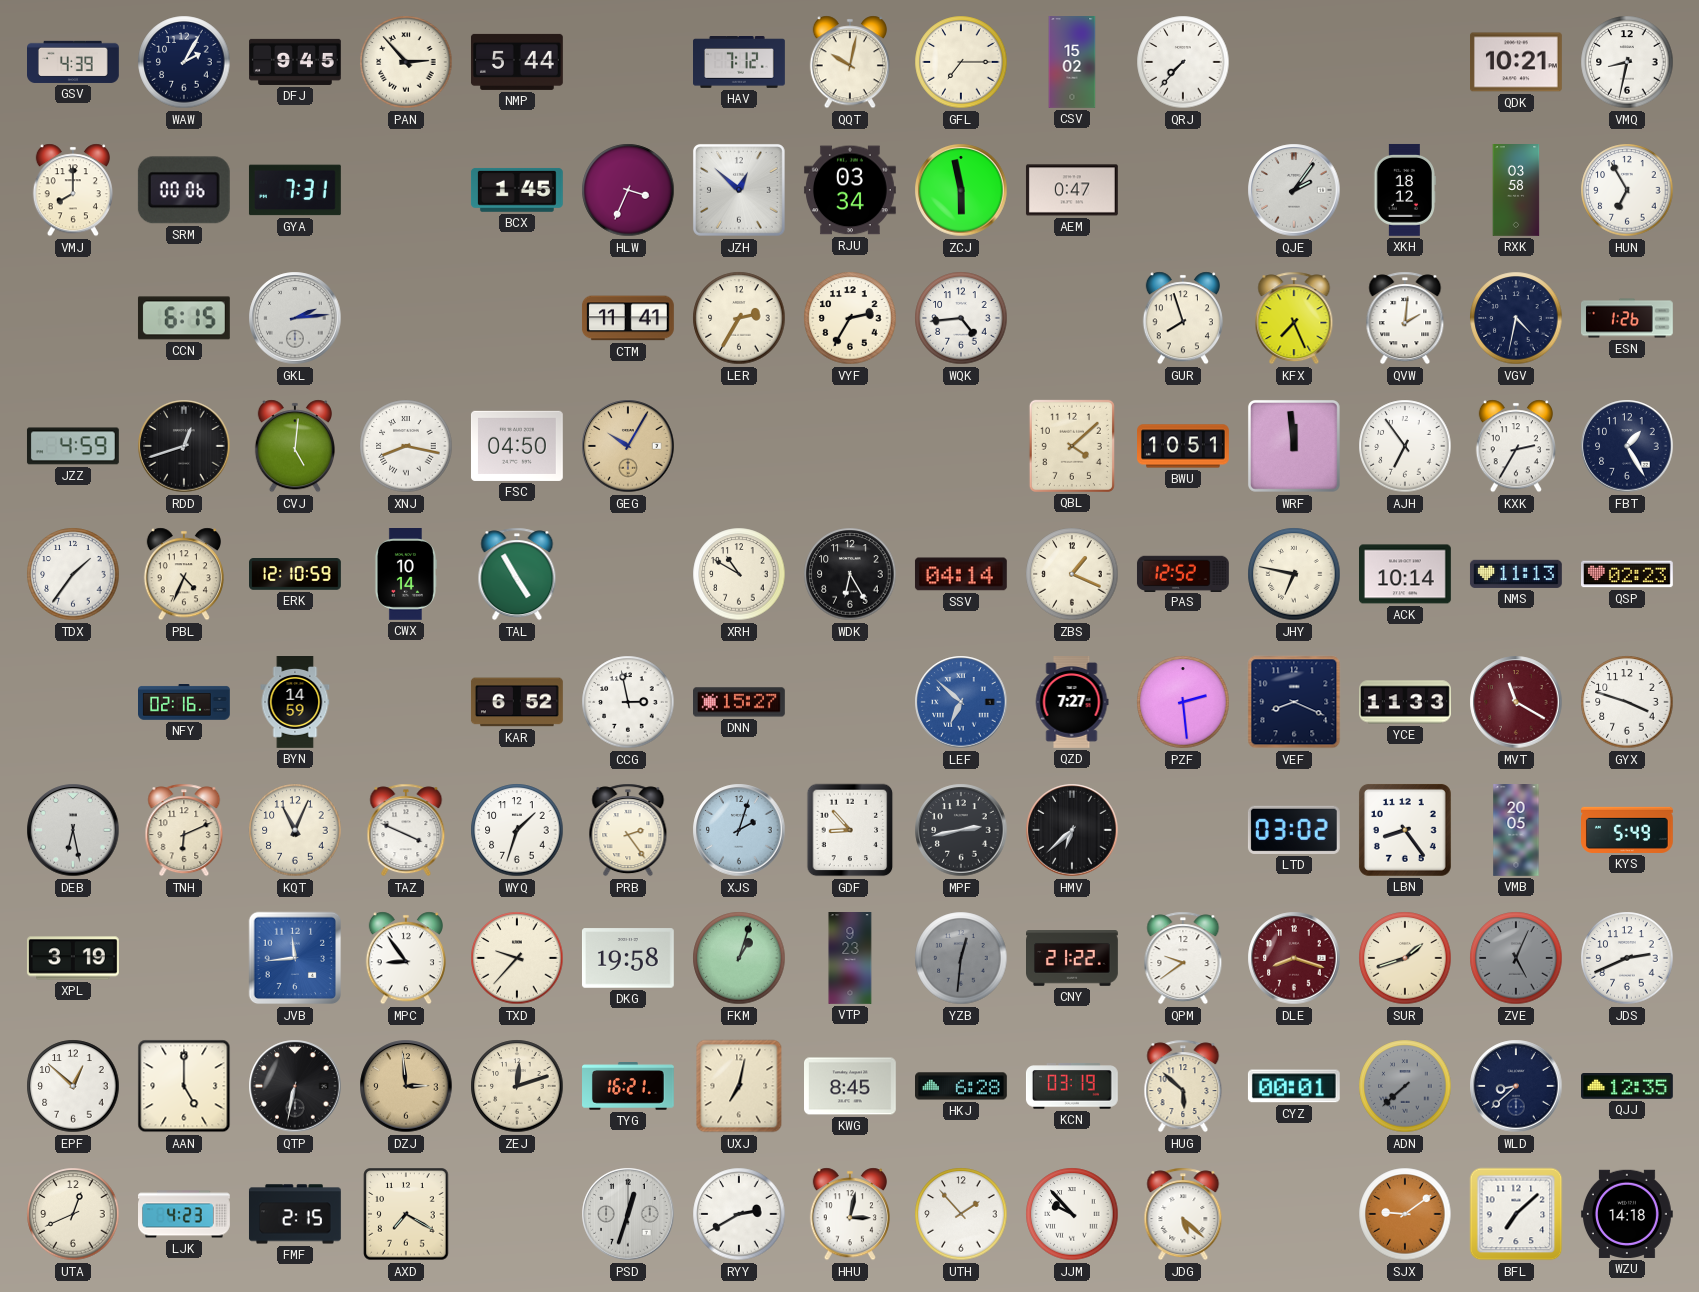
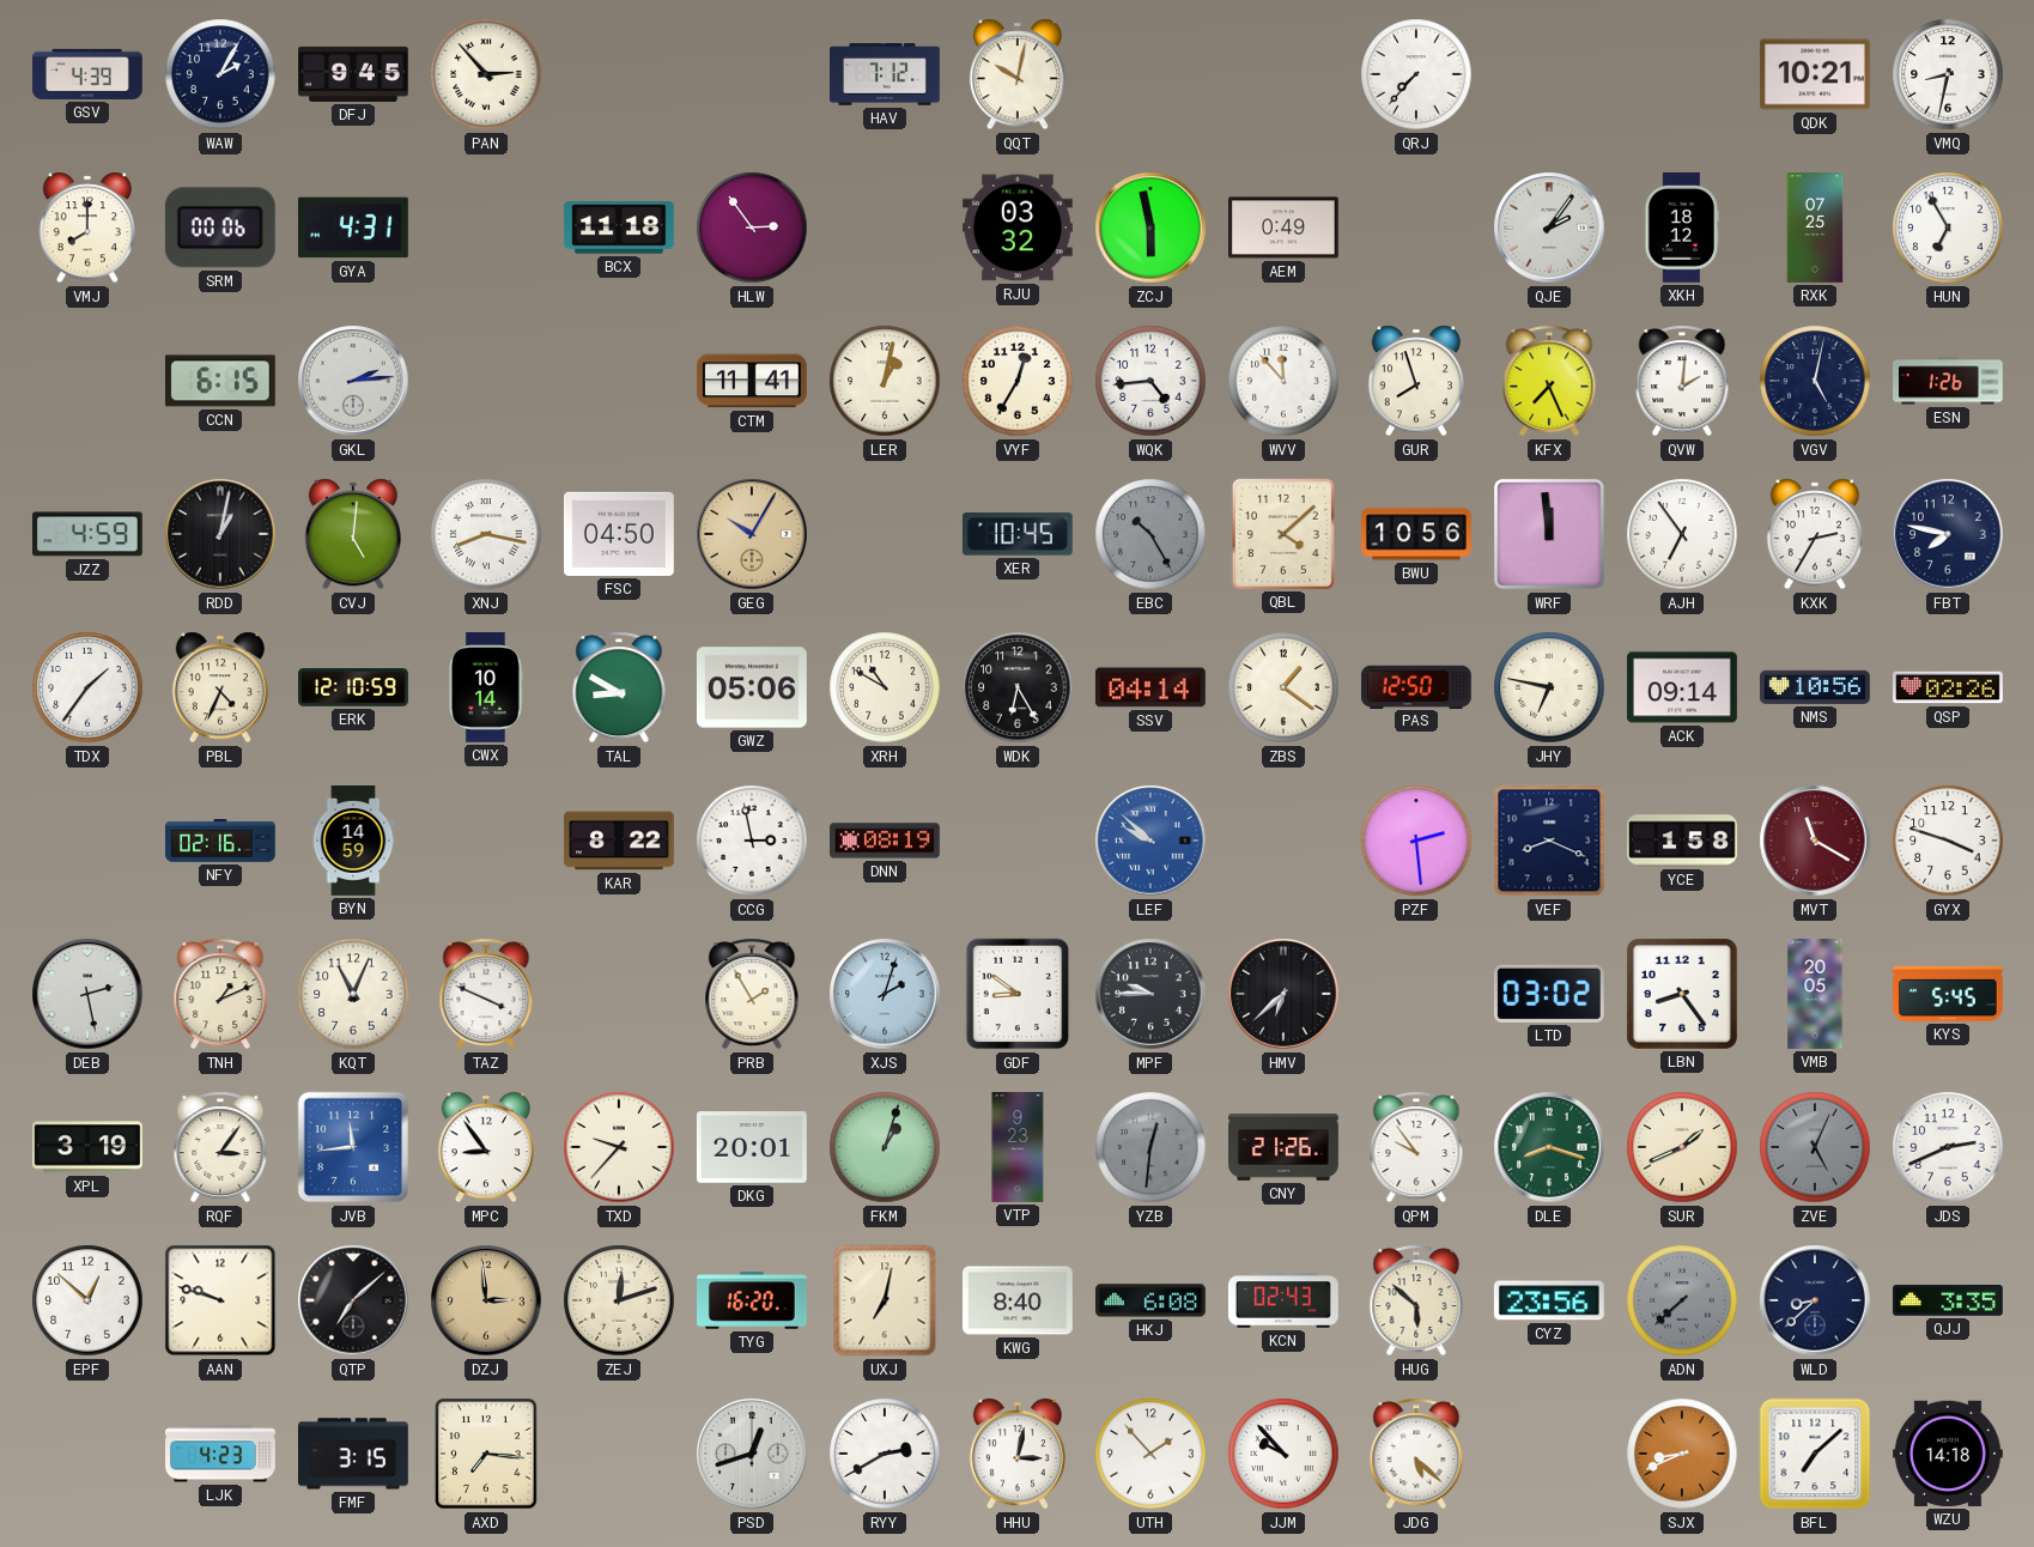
NMP: 5:44 -> none (517, 62)
GFL: 7:15 -> none (961, 62)
CSV: 15:02 -> none (1072, 63)
GYA: 7:31 -> 4:31 (353, 227)
BCX: 1:45 -> 11:18 (619, 227)
HLW: 3:34 -> 2:54 (752, 227)
JZH: 12:52 -> none (739, 190)
RJU: 03:34 -> 03:32 (1018, 227)
AEM: 0:47 -> 0:49 (1283, 227)
RXK: 03:58 -> 07:25 (1815, 229)
LER: 2:35 -> 1:02 (885, 381)
VYF: 2:35 -> 12:35 (1018, 381)
WVV: none -> 11:53 (1283, 381)
VGV: 4:32 -> 5:02 (1815, 381)
RDD: 12:42 -> 1:02 (220, 534)
XER: none -> 10:45 (1018, 534)
EBC: none -> 10:25 (1150, 534)
BWU: 10:51 -> 10:56 (1417, 534)
FBT: 1:25 -> 7:47 (1948, 534)
TAL: 4:55 -> 8:50 (619, 687)
GWZ: none -> 05:06 (752, 687)
ZBS: 1:19 -> 1:21 (1283, 687)
PAS: 12:52 -> 12:50 (1416, 686)
ACK: 10:14 -> 09:14 (1683, 687)
NMS: 11:13 -> 10:56 (1815, 687)
QSP: 02:23 -> 02:26 (1949, 687)
KAR: 6:52 -> 8:22 (619, 841)
DNN: 15:27 -> 08:19 (886, 841)
LEF: 6:52 -> 9:52 (1150, 841)
QZD: 7:27 -> none (1072, 703)
YCE: 11:33 -> 1:58 (1683, 841)
DEB: 6:28 -> 2:28 (87, 994)
TNH: 6:11 -> 1:11 (220, 994)
WYQ: 1:33 -> none (517, 830)
PRB: 2:24 -> 1:55 (752, 994)
GDF: 8:53 -> 8:51 (1018, 994)
MPF: 2:43 -> 9:45 (1150, 994)
KYS: 5:49 -> 5:45 (1949, 994)
RQF: none -> 3:06 (220, 1147)
DKG: 19:58 -> 20:01 (752, 1147)
CNY: 21:22 -> 21:26 (1285, 1147)
QPM: 9:39 -> 9:54 (1416, 1147)
DLE dial: burgundy -> green (1549, 1147)
SUR: 1:42 -> 1:41 (1682, 1147)
AAN: 5:00 -> 9:48 (220, 1300)
QTP: 6:32 -> 7:08 (353, 1300)
TYG: 16:21 -> 16:20 (753, 1300)
KWG: 8:45 -> 8:40 (1019, 1300)
HKJ: 6:28 -> 6:08 (1152, 1300)
KCN: 03:19 -> 02:43 (1283, 1300)
CYZ: 00:01 -> 23:56 (1549, 1300)
QJJ: 12:35 -> 3:35 (1949, 1302)
UTA: 12:41 -> none (73, 1214)
FMF: 2:15 -> 3:15 (353, 1454)
AXD: 7:20 -> 7:16 (486, 1454)
PSD: 12:33 -> 12:42 (752, 1454)
SJX: 9:09 -> 8:41 (1682, 1454)
